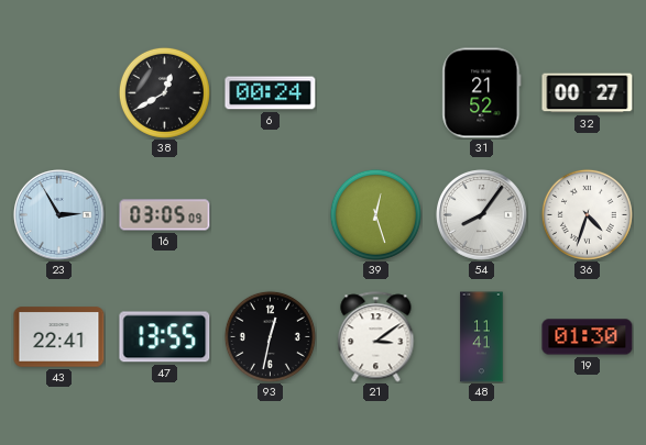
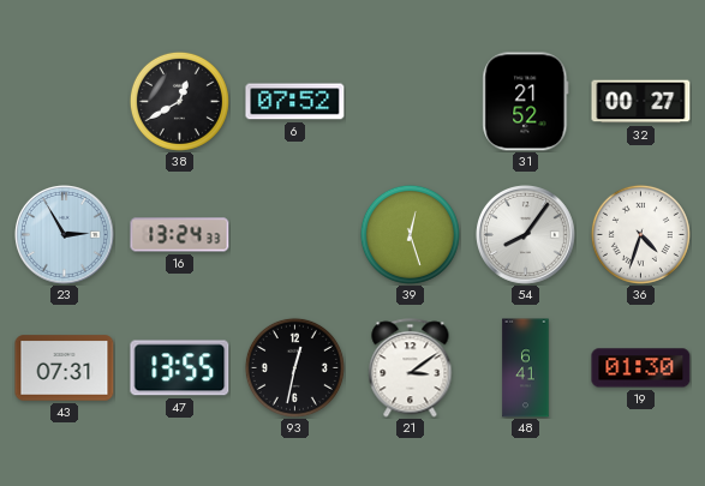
6: 00:24 -> 07:52 (295, 102)
16: 03:05 -> 13:24 (180, 235)
43: 22:41 -> 07:31 (65, 368)
48: 11:41 -> 6:41 (526, 368)
